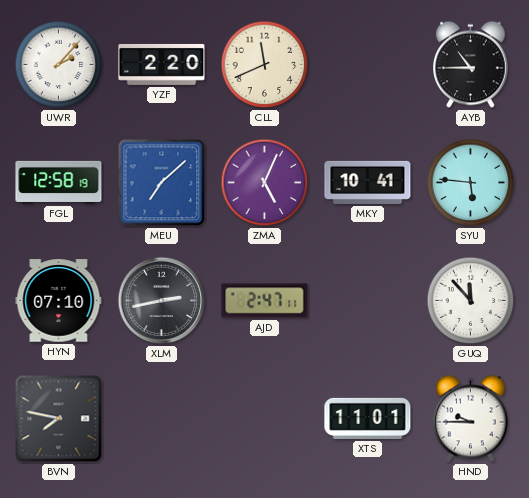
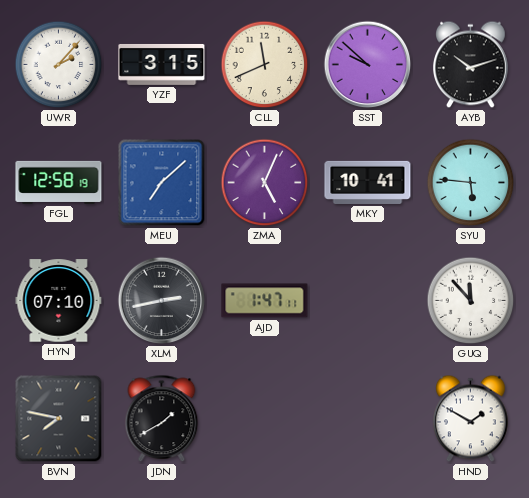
YZF: 2:20 -> 3:15 (162, 64)
SST: none -> 9:52 (368, 65)
AYB: 10:45 -> 10:12 (471, 65)
AJD: 2:47 -> 1:47 (265, 301)
JDN: none -> 1:40 (162, 419)
XTS: 11:01 -> none (368, 418)
HND: 9:45 -> 1:50 (471, 419)
